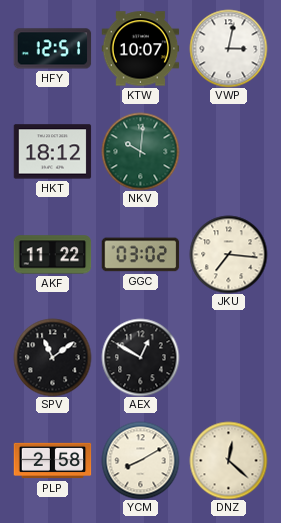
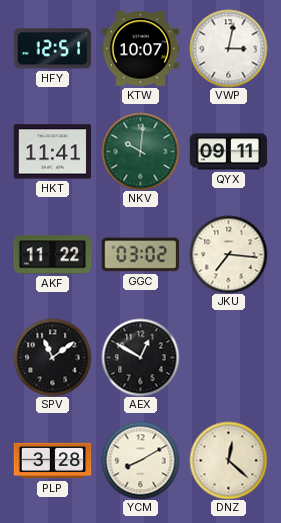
HKT: 18:12 -> 11:41 (52, 152)
QYX: none -> 09:11 (228, 152)
PLP: 2:58 -> 3:28 (52, 461)
